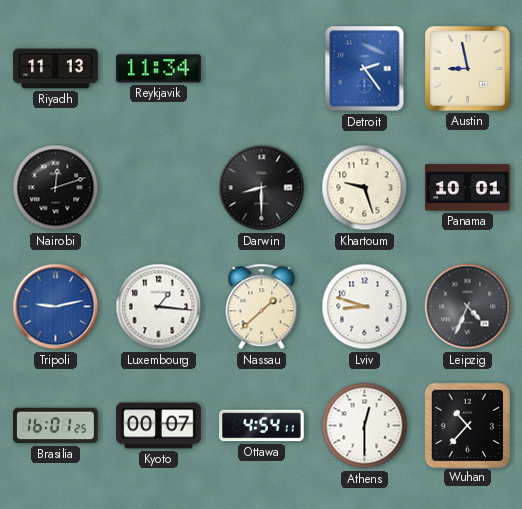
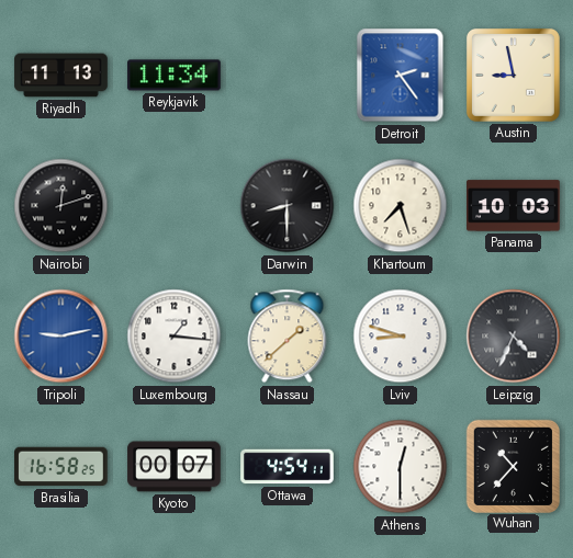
Khartoum: 9:27 -> 7:27 (401, 206)
Panama: 10:01 -> 10:03 (514, 206)
Brasilia: 16:01 -> 16:58 (61, 467)
